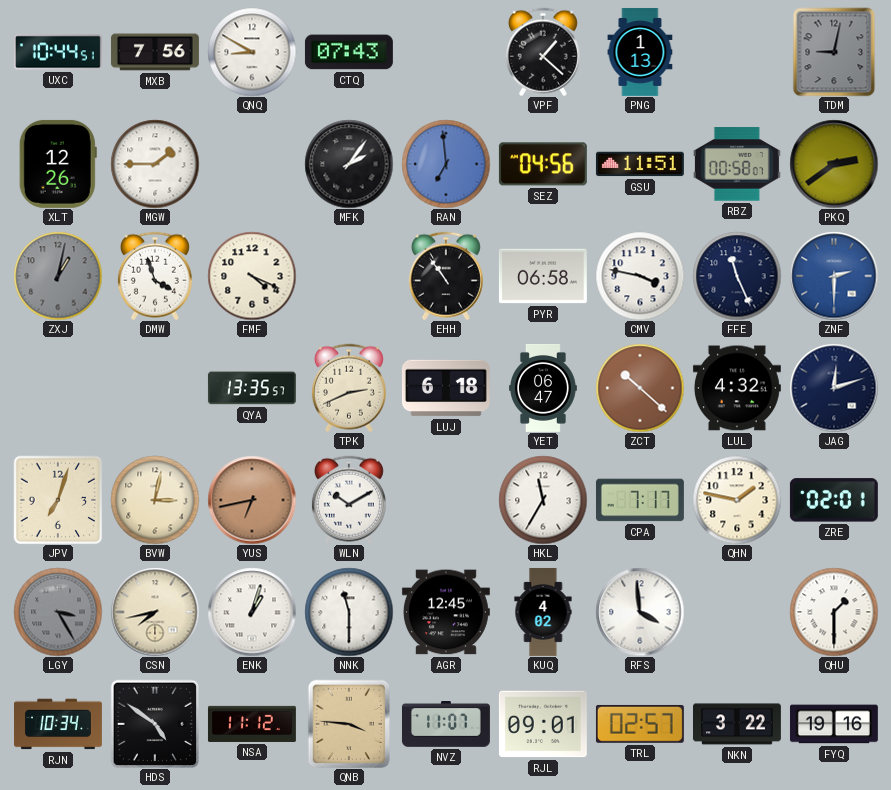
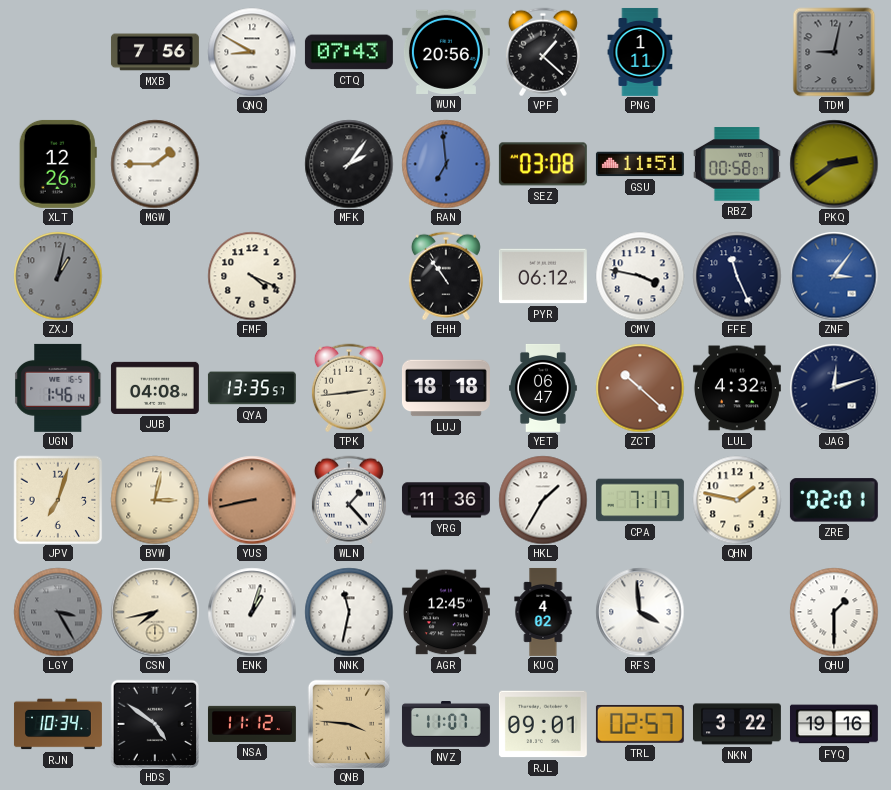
UXC: 10:44 -> none (58, 52)
WUN: none -> 20:56 (446, 52)
PNG: 1:13 -> 1:11 (640, 52)
SEZ: 04:56 -> 03:08 (543, 164)
DMW: 3:57 -> none (155, 276)
PYR: 06:58 -> 06:12 (543, 276)
ZNF: 2:30 -> 3:06 (834, 276)
UGN: none -> 1:46 (58, 388)
JUB: none -> 04:08 (155, 388)
TPK: 2:41 -> 2:44 (349, 388)
LUJ: 6:18 -> 18:18 (446, 388)
YUS: 6:43 -> 8:43 (252, 500)
WLN: 10:10 -> 1:23 (349, 500)
YRG: none -> 11:36 (446, 500)
HKL: 11:35 -> 1:35 (543, 500)
NNK: 11:30 -> 11:32 (349, 612)
